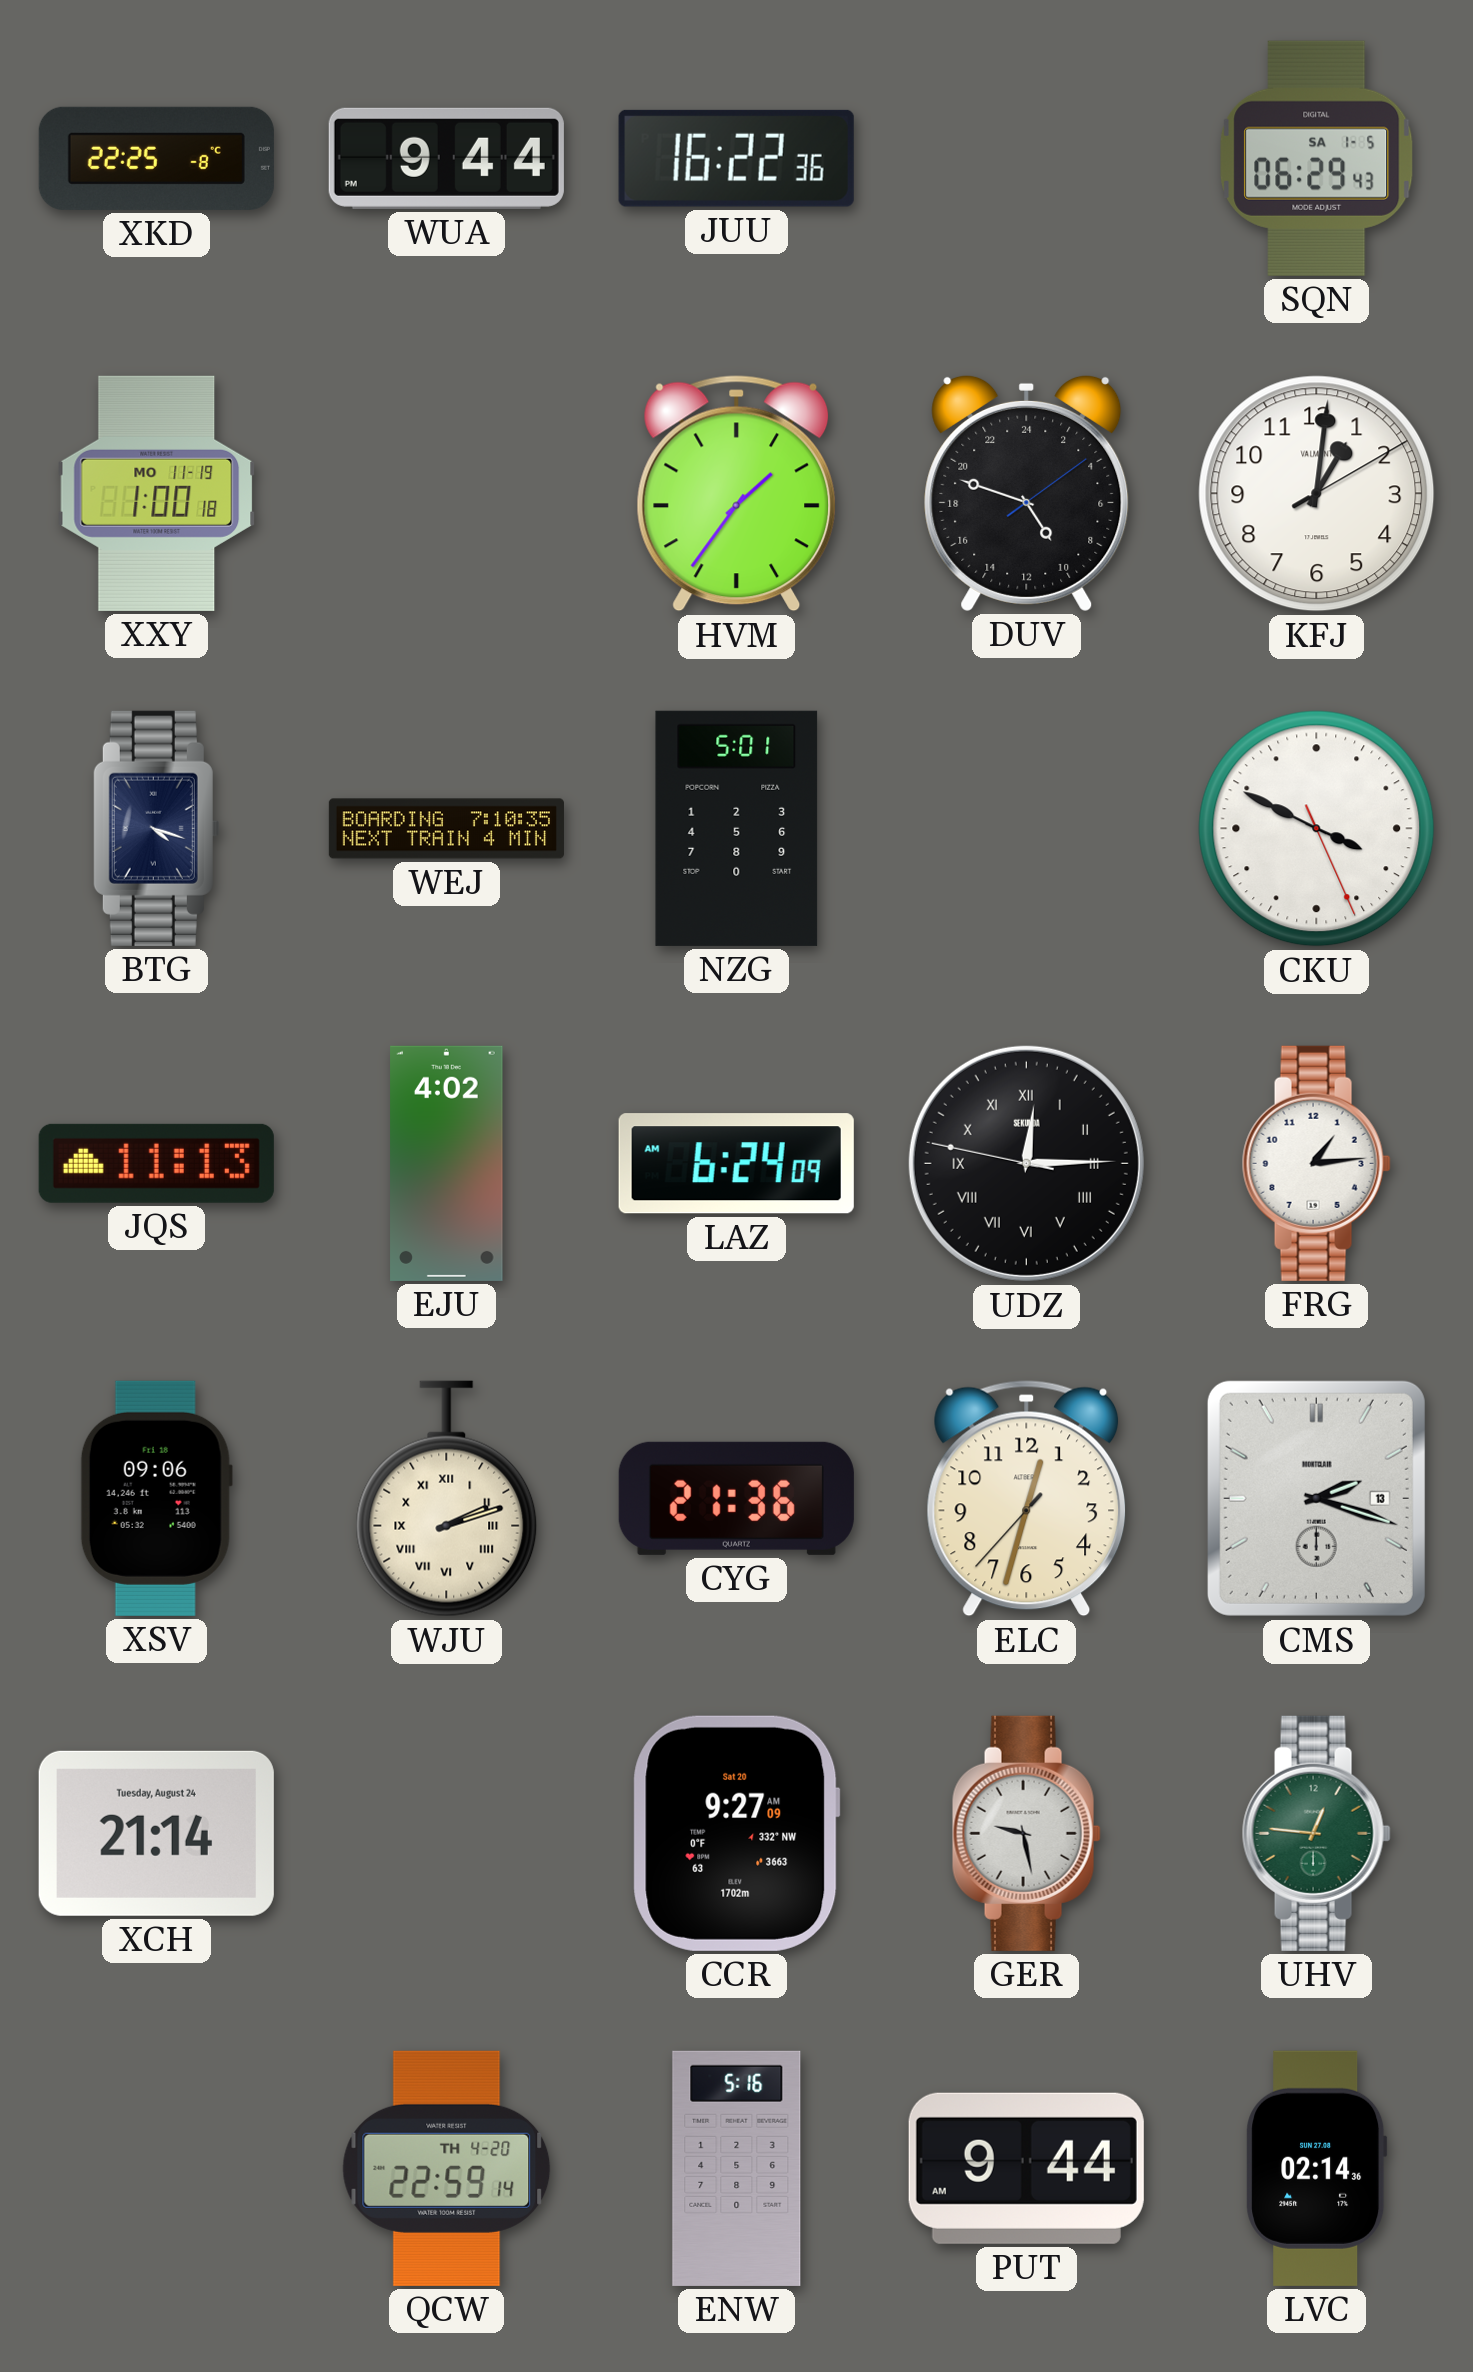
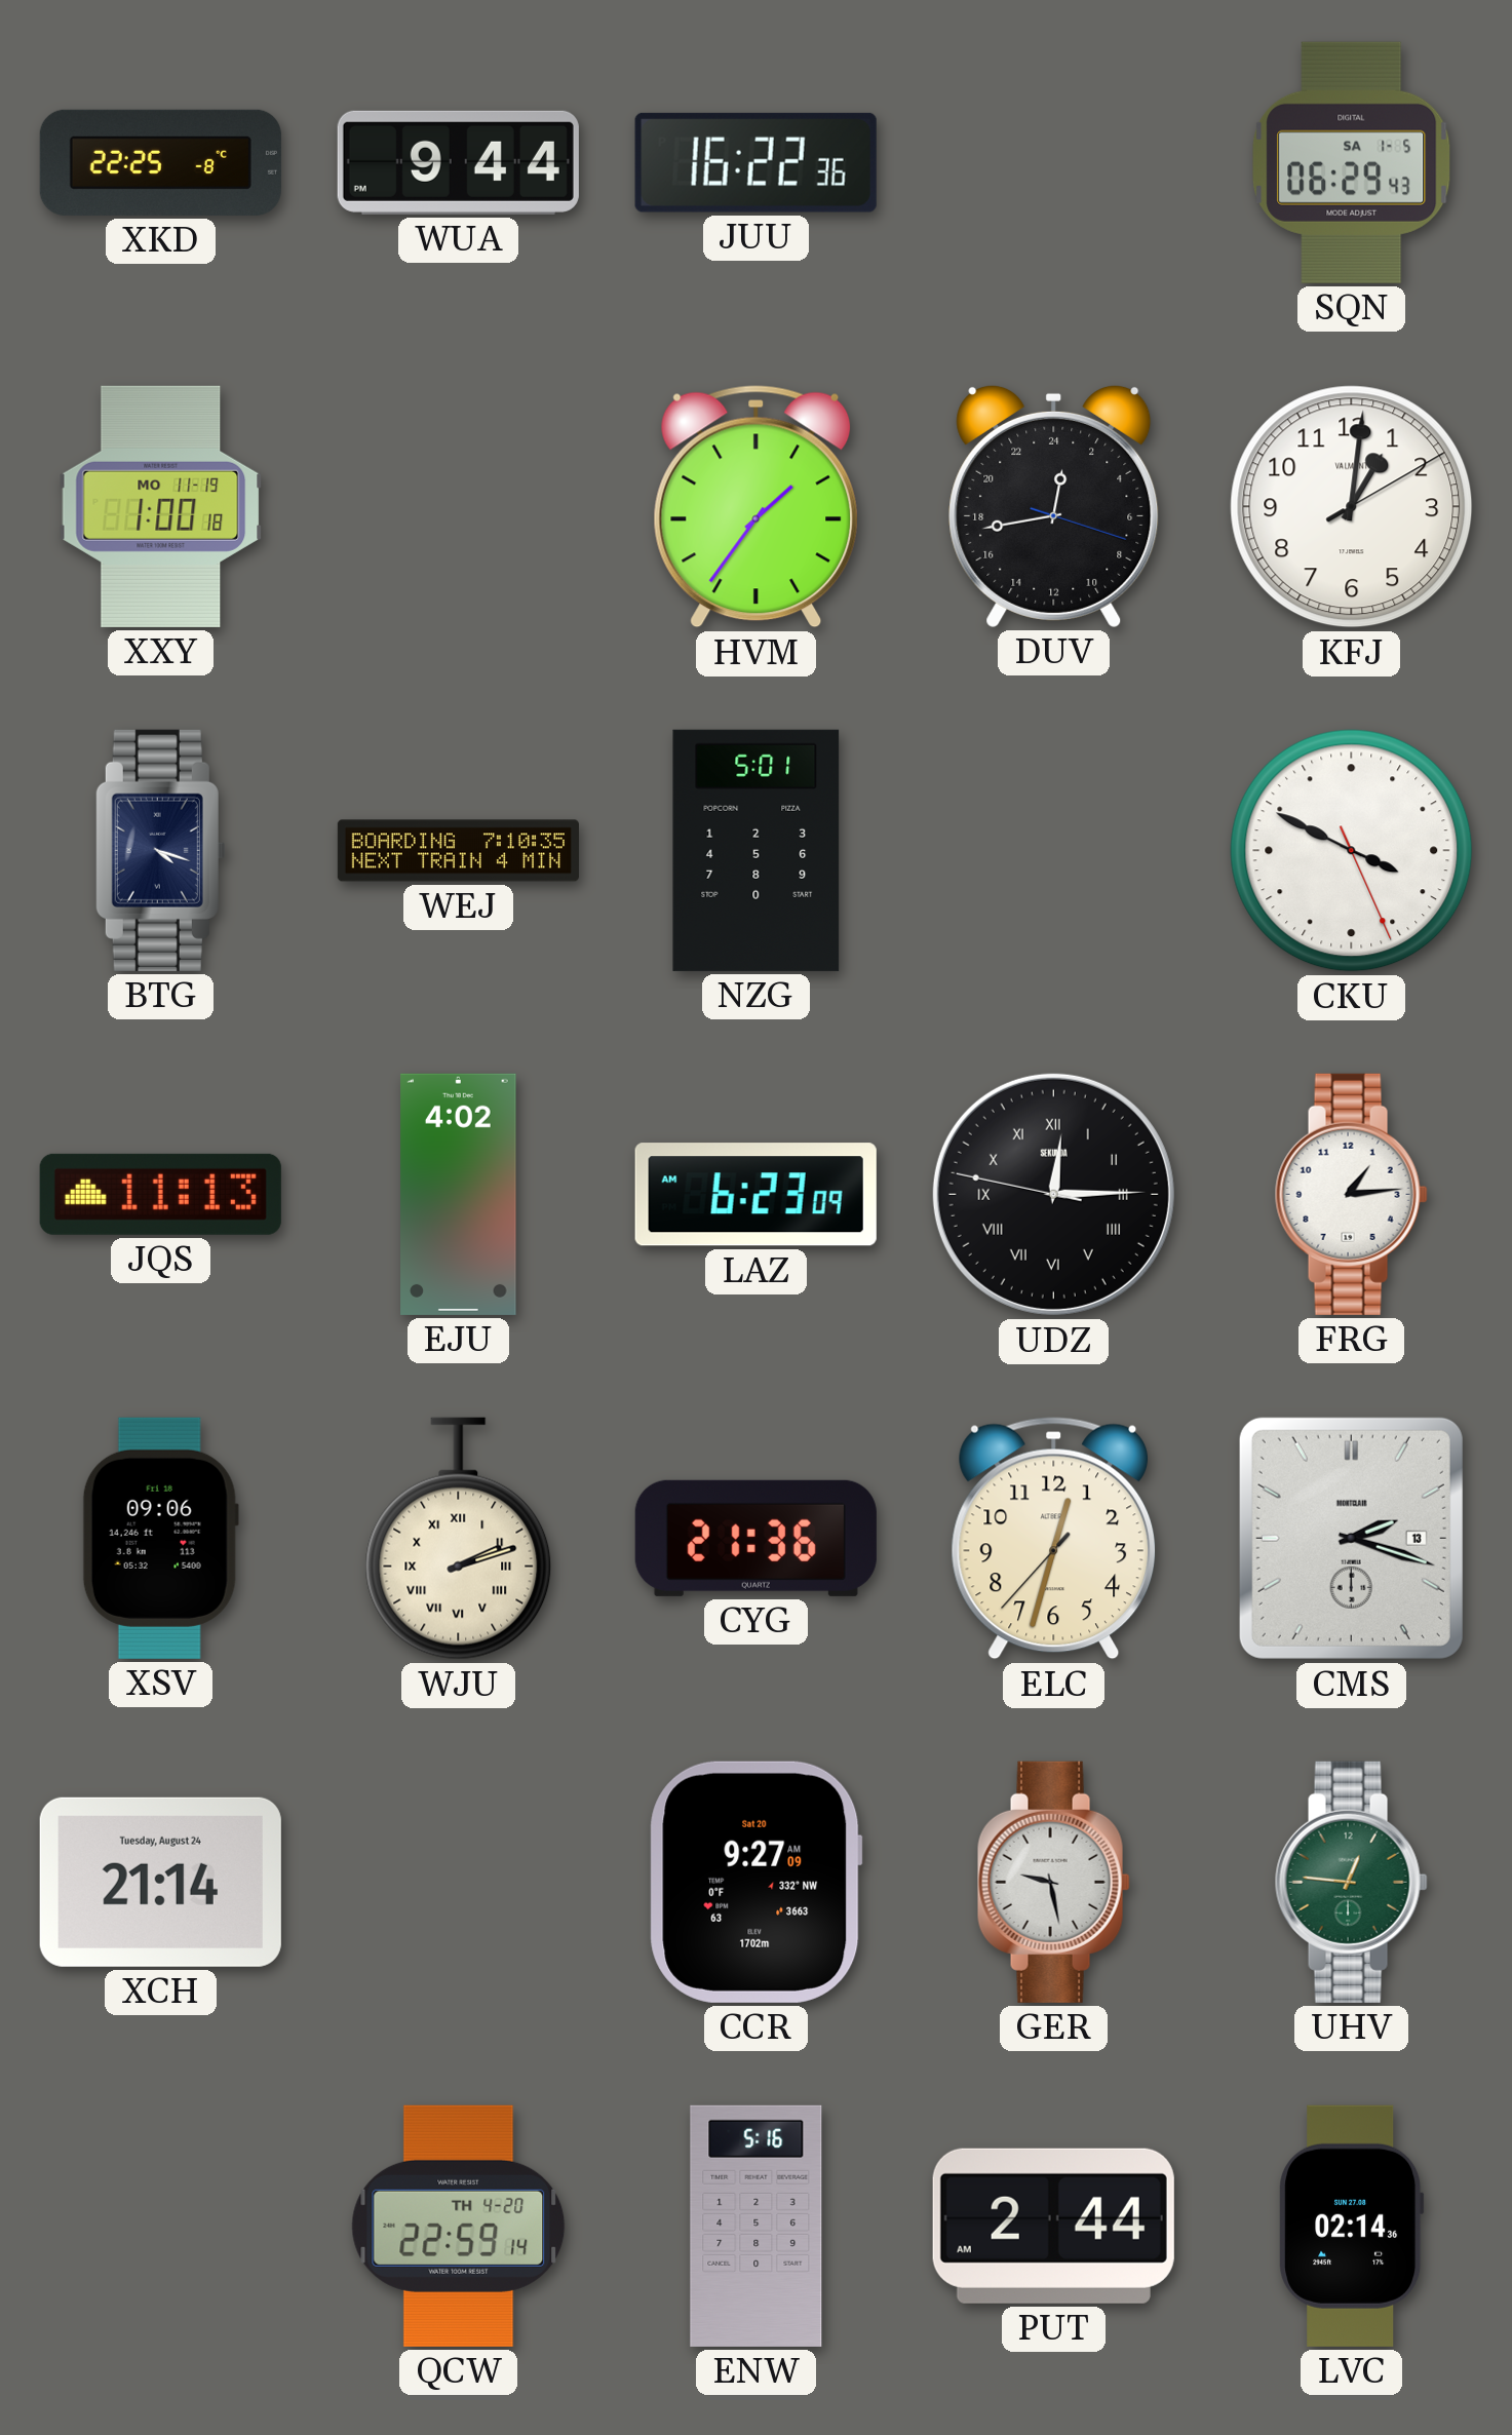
DUV: 9:48 -> 0:43 (1054, 506)
LAZ: 6:24 -> 6:23 (755, 1195)
PUT: 9:44 -> 2:44 (1053, 2226)
